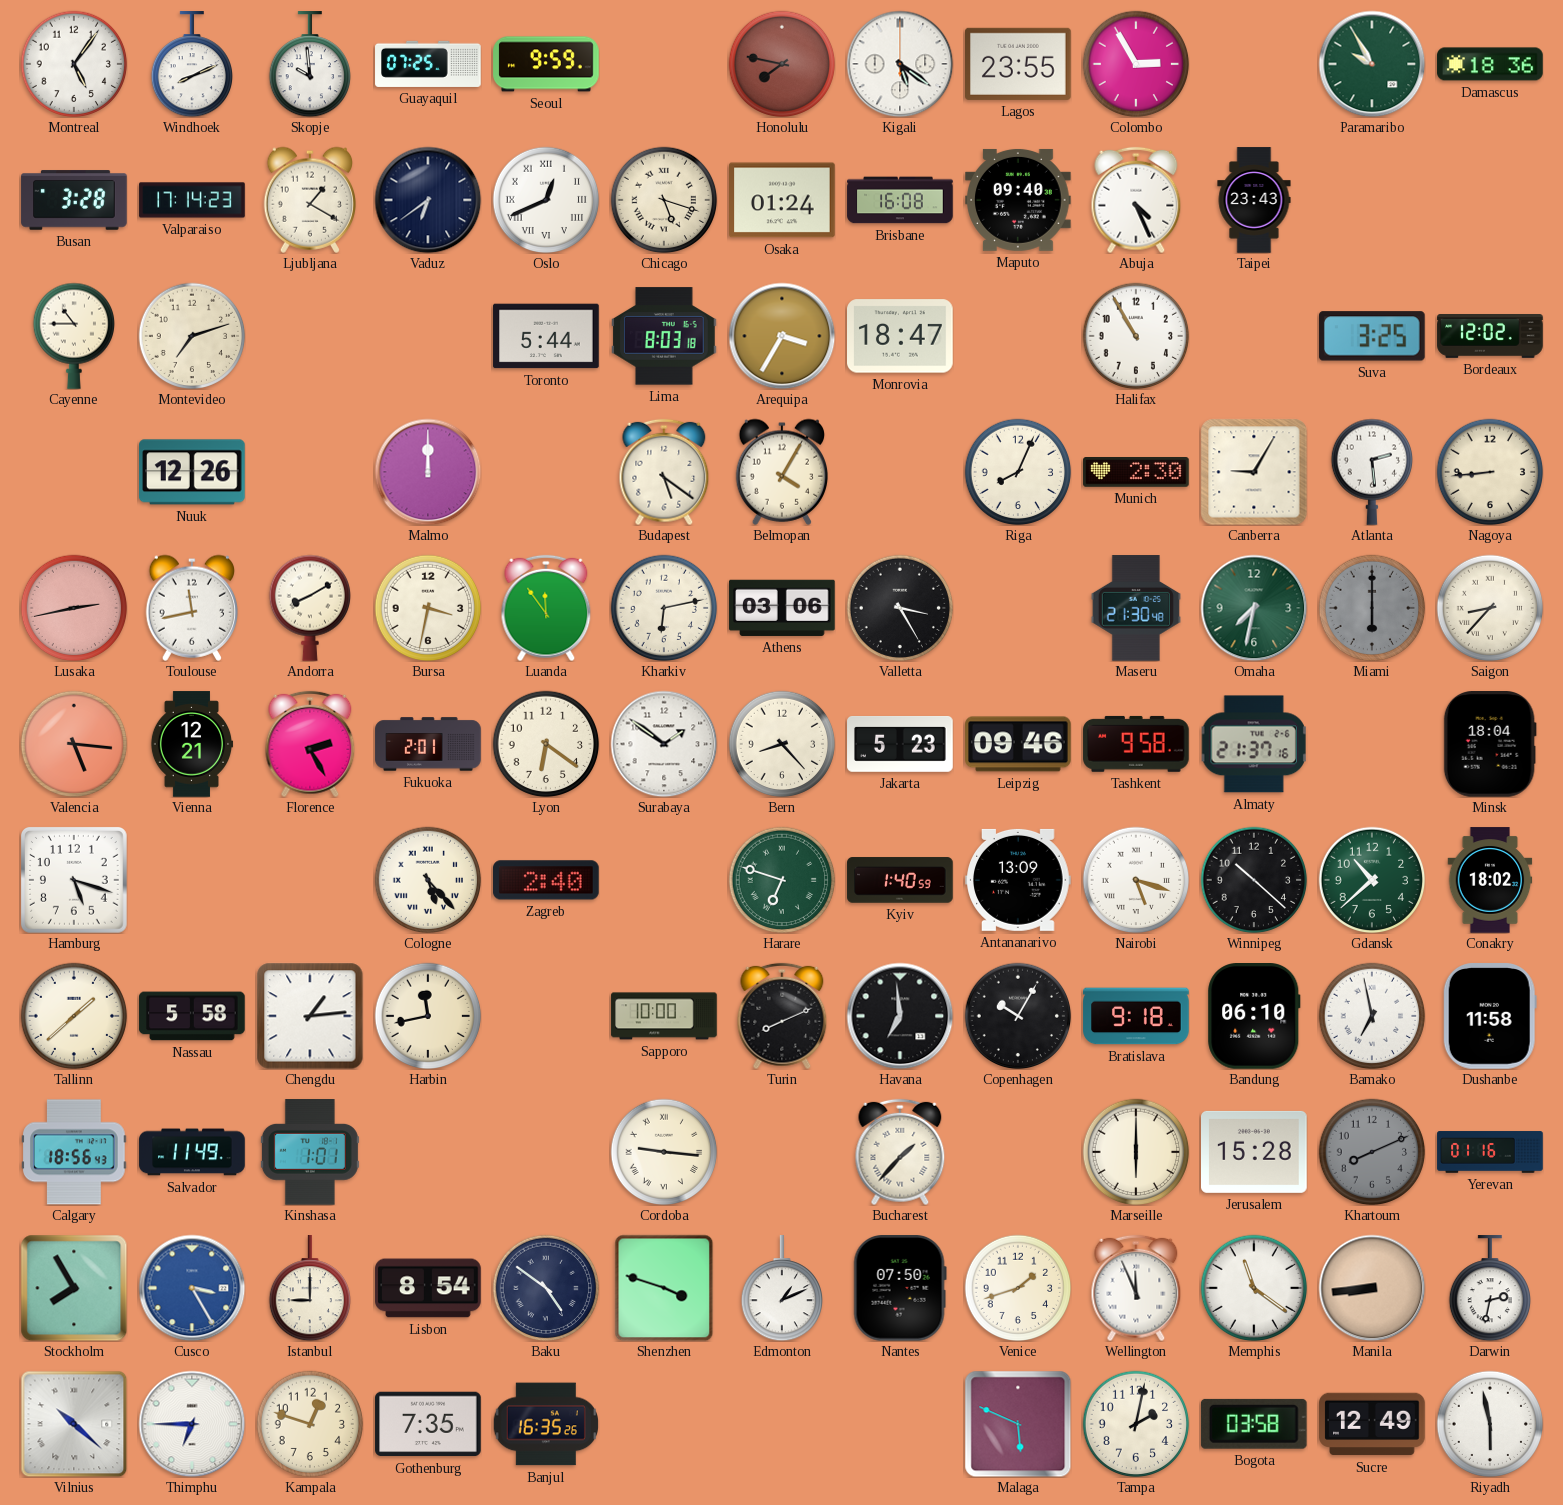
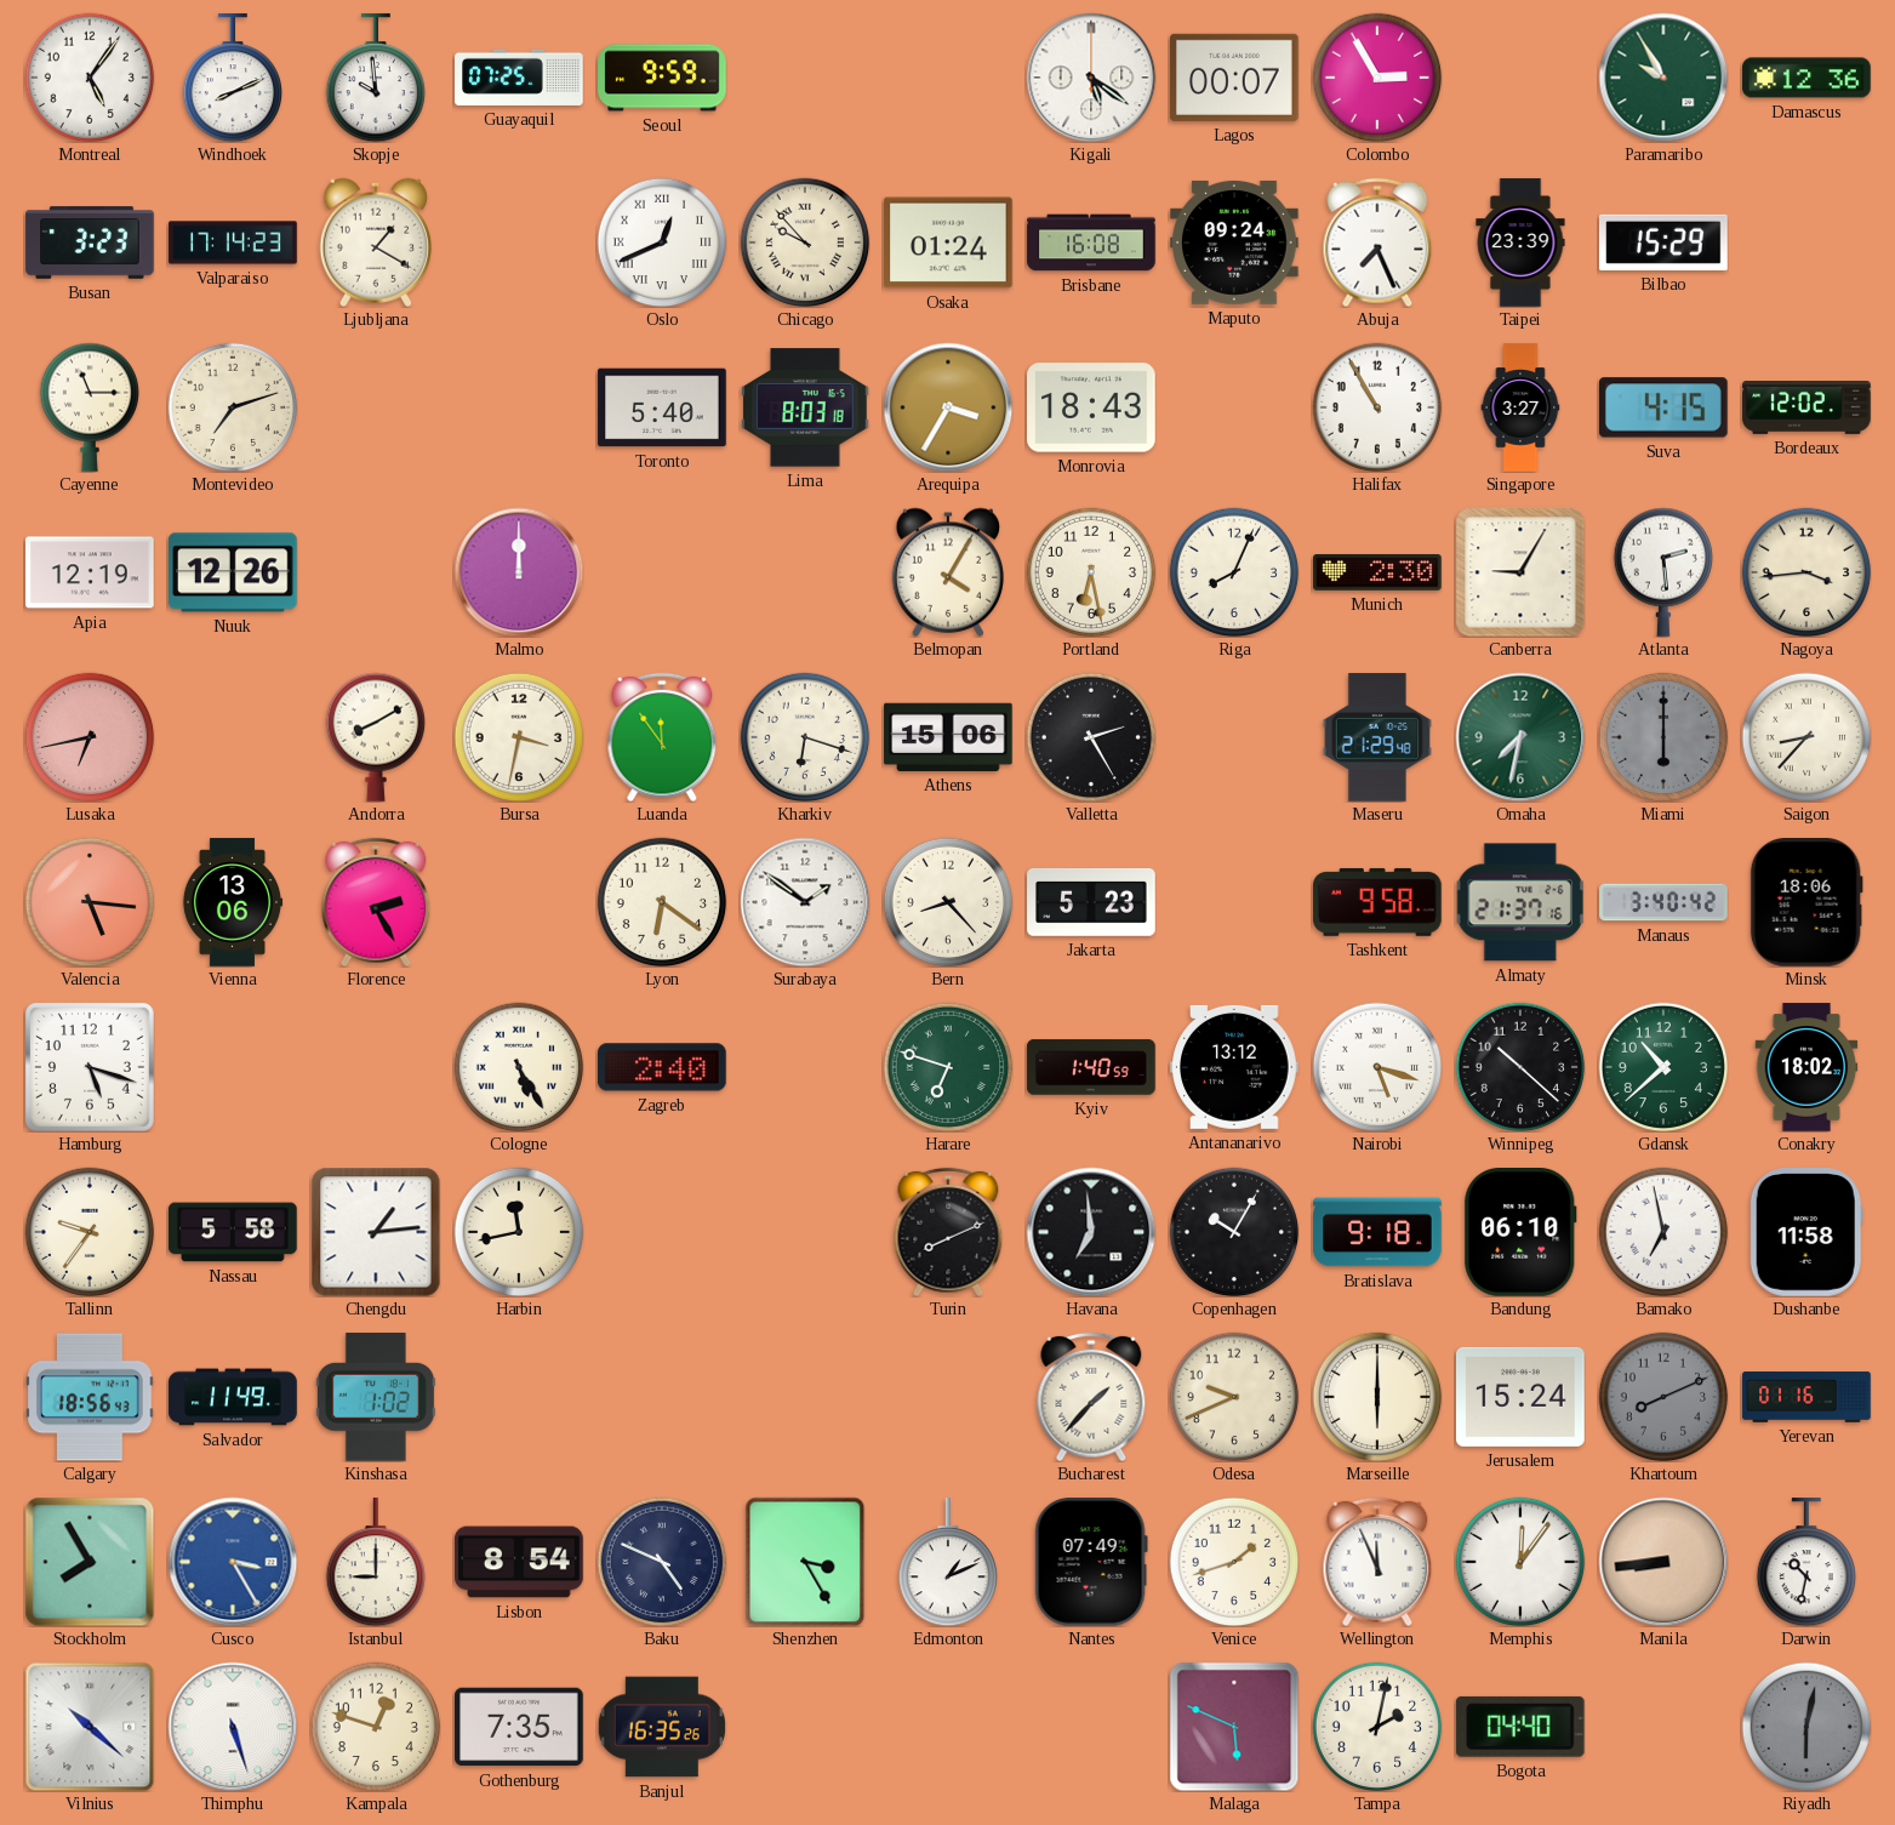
Honolulu: 7:47 -> none (782, 64)
Lagos: 23:55 -> 00:07 (1235, 78)
Damascus: 18:36 -> 12:36 (1806, 78)
Busan: 3:28 -> 3:23 (90, 243)
Vaduz: 6:39 -> none (428, 200)
Chicago: 5:18 -> 9:53 (805, 243)
Maputo: 09:40 -> 09:24 (1234, 243)
Abuja: 4:26 -> 7:26 (1377, 243)
Taipei: 23:43 -> 23:39 (1520, 243)
Bilbao: none -> 15:29 (1665, 243)
Cayenne: 10:45 -> 11:15 (89, 407)
Toronto: 5:44 -> 5:40 (662, 407)
Monrovia: 18:47 -> 18:43 (1092, 407)
Singapore: none -> 3:27 (1520, 407)
Suva: 3:25 -> 4:15 (1663, 407)
Apia: none -> 12:19 (90, 572)
Budapest: 5:21 -> none (664, 472)
Portland: none -> 6:28 (1091, 572)
Nagoya: 8:44 -> 3:44 (1806, 572)
Lusaka: 2:43 -> 6:43 (90, 737)
Toulouse: 11:43 -> none (191, 608)
Kharkiv: 6:13 -> 6:18 (805, 737)
Athens: 03:06 -> 15:06 (948, 737)
Valletta: 3:25 -> 2:25 (1091, 737)
Maseru: 21:30 -> 21:29 (1377, 737)
Vienna: 12:21 -> 13:06 (233, 902)
Fukuoka: 2:01 -> none (428, 744)
Leipzig: 09:46 -> none (1018, 744)
Manaus: none -> 3:40 (1663, 902)
Minsk: 18:04 -> 18:06 (1806, 903)
Cologne: 5:23 -> 5:25 (519, 1067)
Antananarivo: 13:09 -> 13:12 (1234, 1067)
Tallinn: 1:38 -> 9:36 (90, 1232)
Sapporo: 10:00 -> none (664, 1016)
Kinshasa: 1:01 -> 1:02 (376, 1397)
Cordoba: 9:16 -> none (664, 1152)
Odesa: none -> 9:41 (1234, 1397)
Jerusalem: 15:28 -> 15:24 (1520, 1397)
Baku: 4:51 -> 4:49 (662, 1562)
Shenzhen: 3:48 -> 3:25 (805, 1562)
Nantes: 07:50 -> 07:49 (1091, 1563)
Memphis: 11:21 -> 12:06 (1520, 1562)
Darwin: 2:32 -> 10:32 (1805, 1562)
Thimphu: 6:45 -> 5:27 (233, 1727)
Bogota: 03:58 -> 04:40 (1520, 1727)
Sucre: 12:49 -> none (1372, 1424)
Riyadh: 5:58 -> 6:02 (1806, 1727)
Riyadh dial: white -> grey (1806, 1727)
